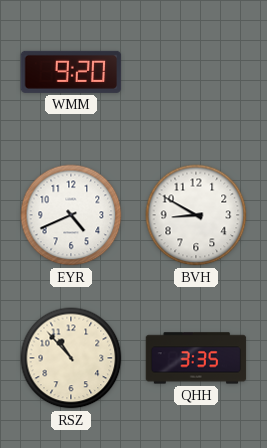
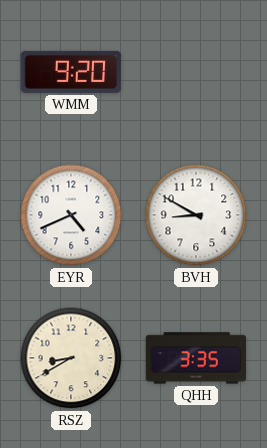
RSZ: 10:53 -> 8:40 (71, 358)
